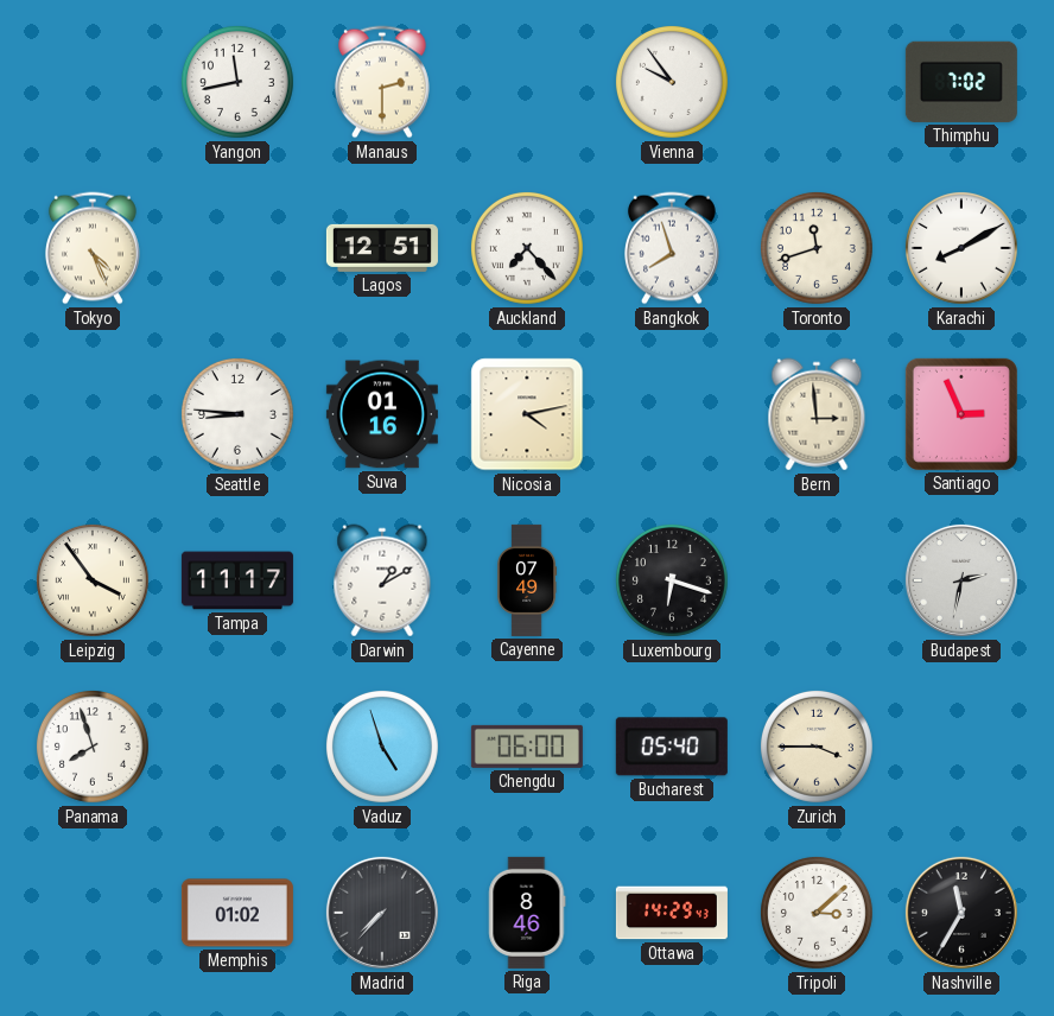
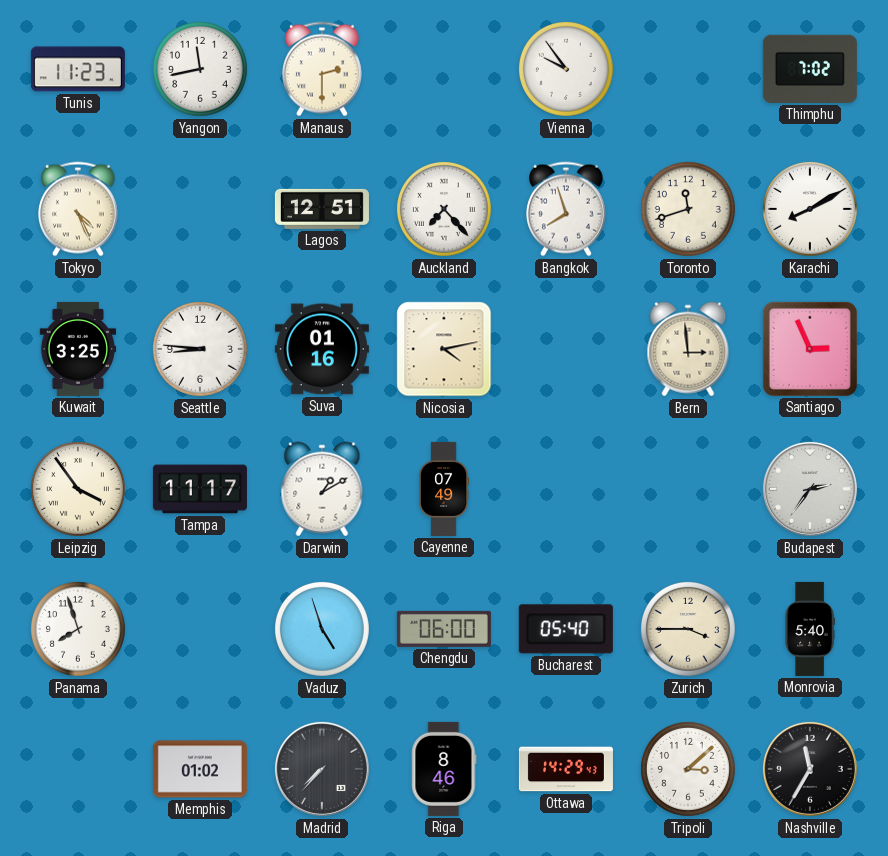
Tunis: none -> 11:23 (78, 69)
Kuwait: none -> 3:25 (78, 349)
Luxembourg: 6:18 -> none (672, 580)
Budapest: 2:32 -> 2:36 (810, 489)
Monrovia: none -> 5:40 (810, 629)
